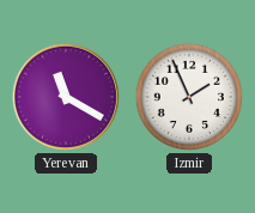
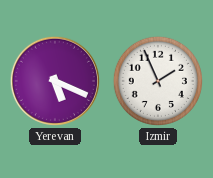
Yerevan: 11:20 -> 5:19 (55, 81)
